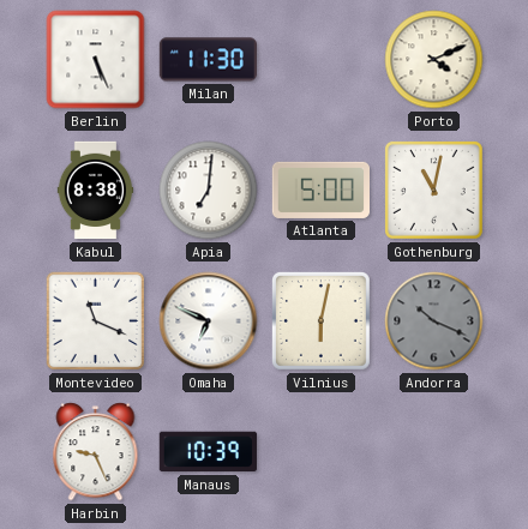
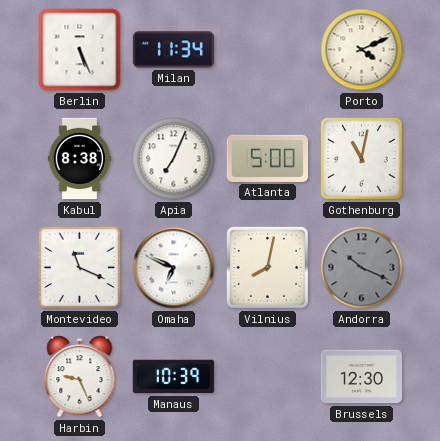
Milan: 11:30 -> 11:34 (173, 50)
Apia: 7:01 -> 7:04 (174, 159)
Vilnius: 6:02 -> 8:02 (267, 267)
Brussels: none -> 12:30 (361, 377)
